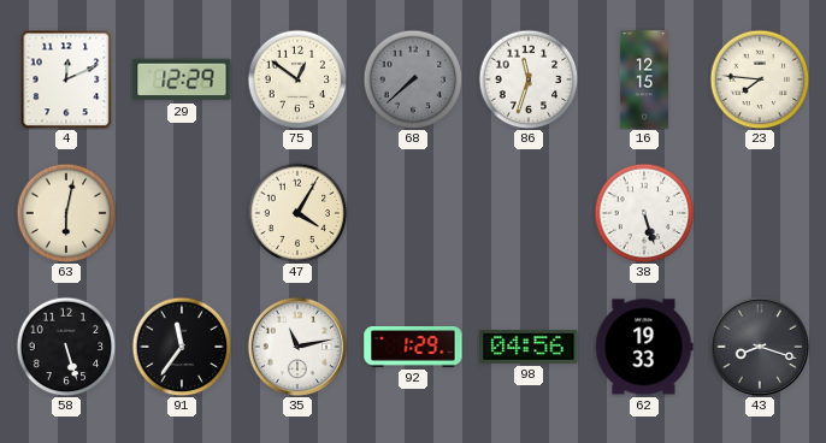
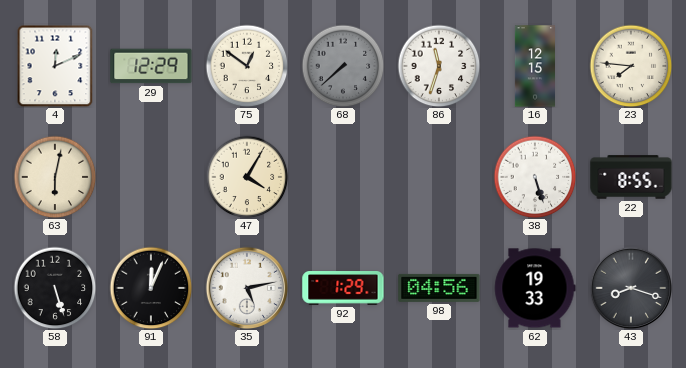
22: none -> 8:55 (631, 177)
91: 11:36 -> 12:04 (151, 288)
35: 11:13 -> 5:13 (247, 288)
